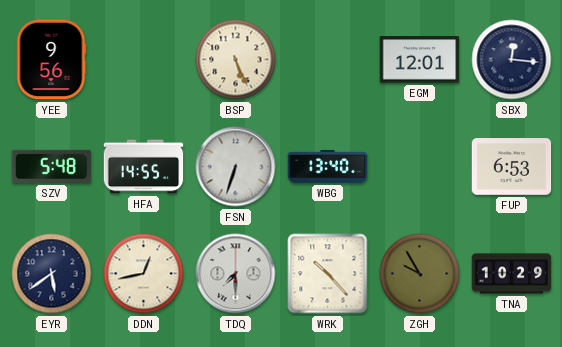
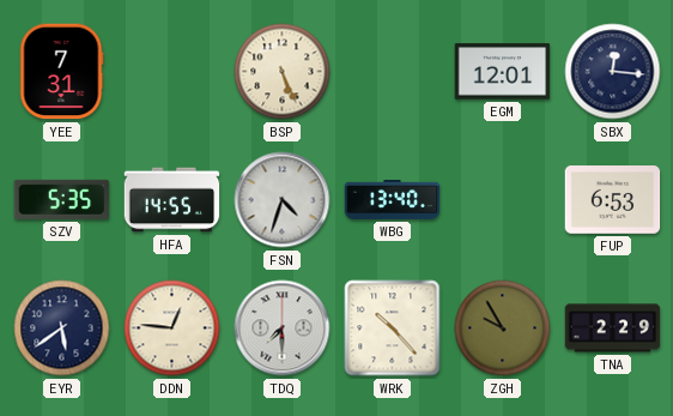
YEE: 9:56 -> 7:31 (61, 72)
SZV: 5:48 -> 5:35 (62, 199)
FSN: 6:33 -> 4:33 (283, 200)
DDN: 12:43 -> 12:46 (172, 328)
TNA: 10:29 -> 2:29 (613, 328)
